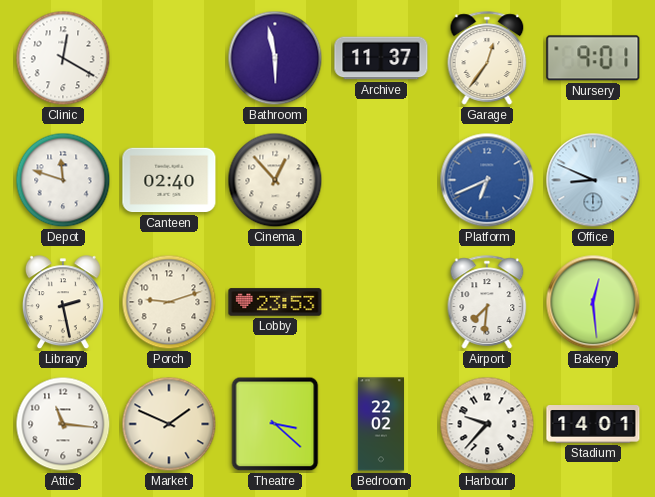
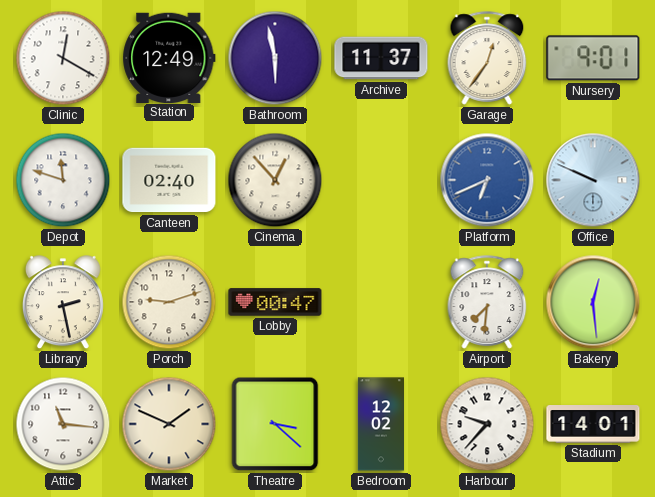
Station: none -> 12:49 (169, 57)
Office: 8:49 -> 9:49 (593, 180)
Lobby: 23:53 -> 00:47 (275, 302)
Bedroom: 22:02 -> 12:02 (380, 424)
